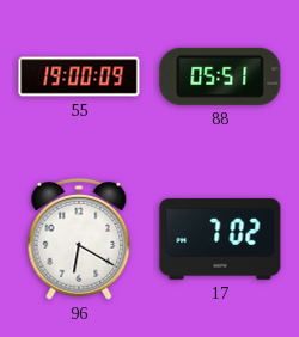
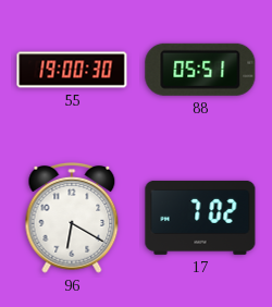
55: 19:00:09 -> 19:00:30 (72, 70)
